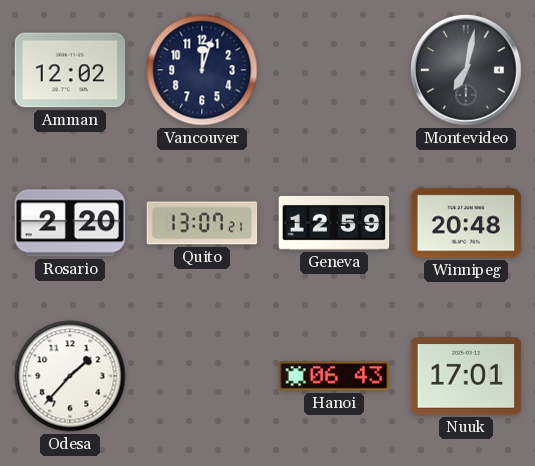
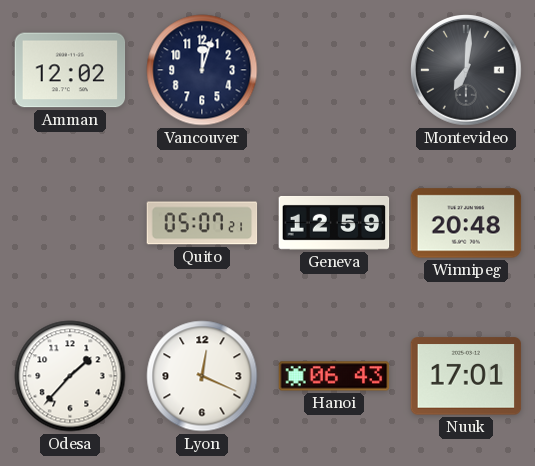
Montevideo: 7:02 -> 7:01 (466, 70)
Rosario: 2:20 -> none (70, 223)
Quito: 13:07 -> 05:07 (202, 223)
Lyon: none -> 12:19 (202, 376)
